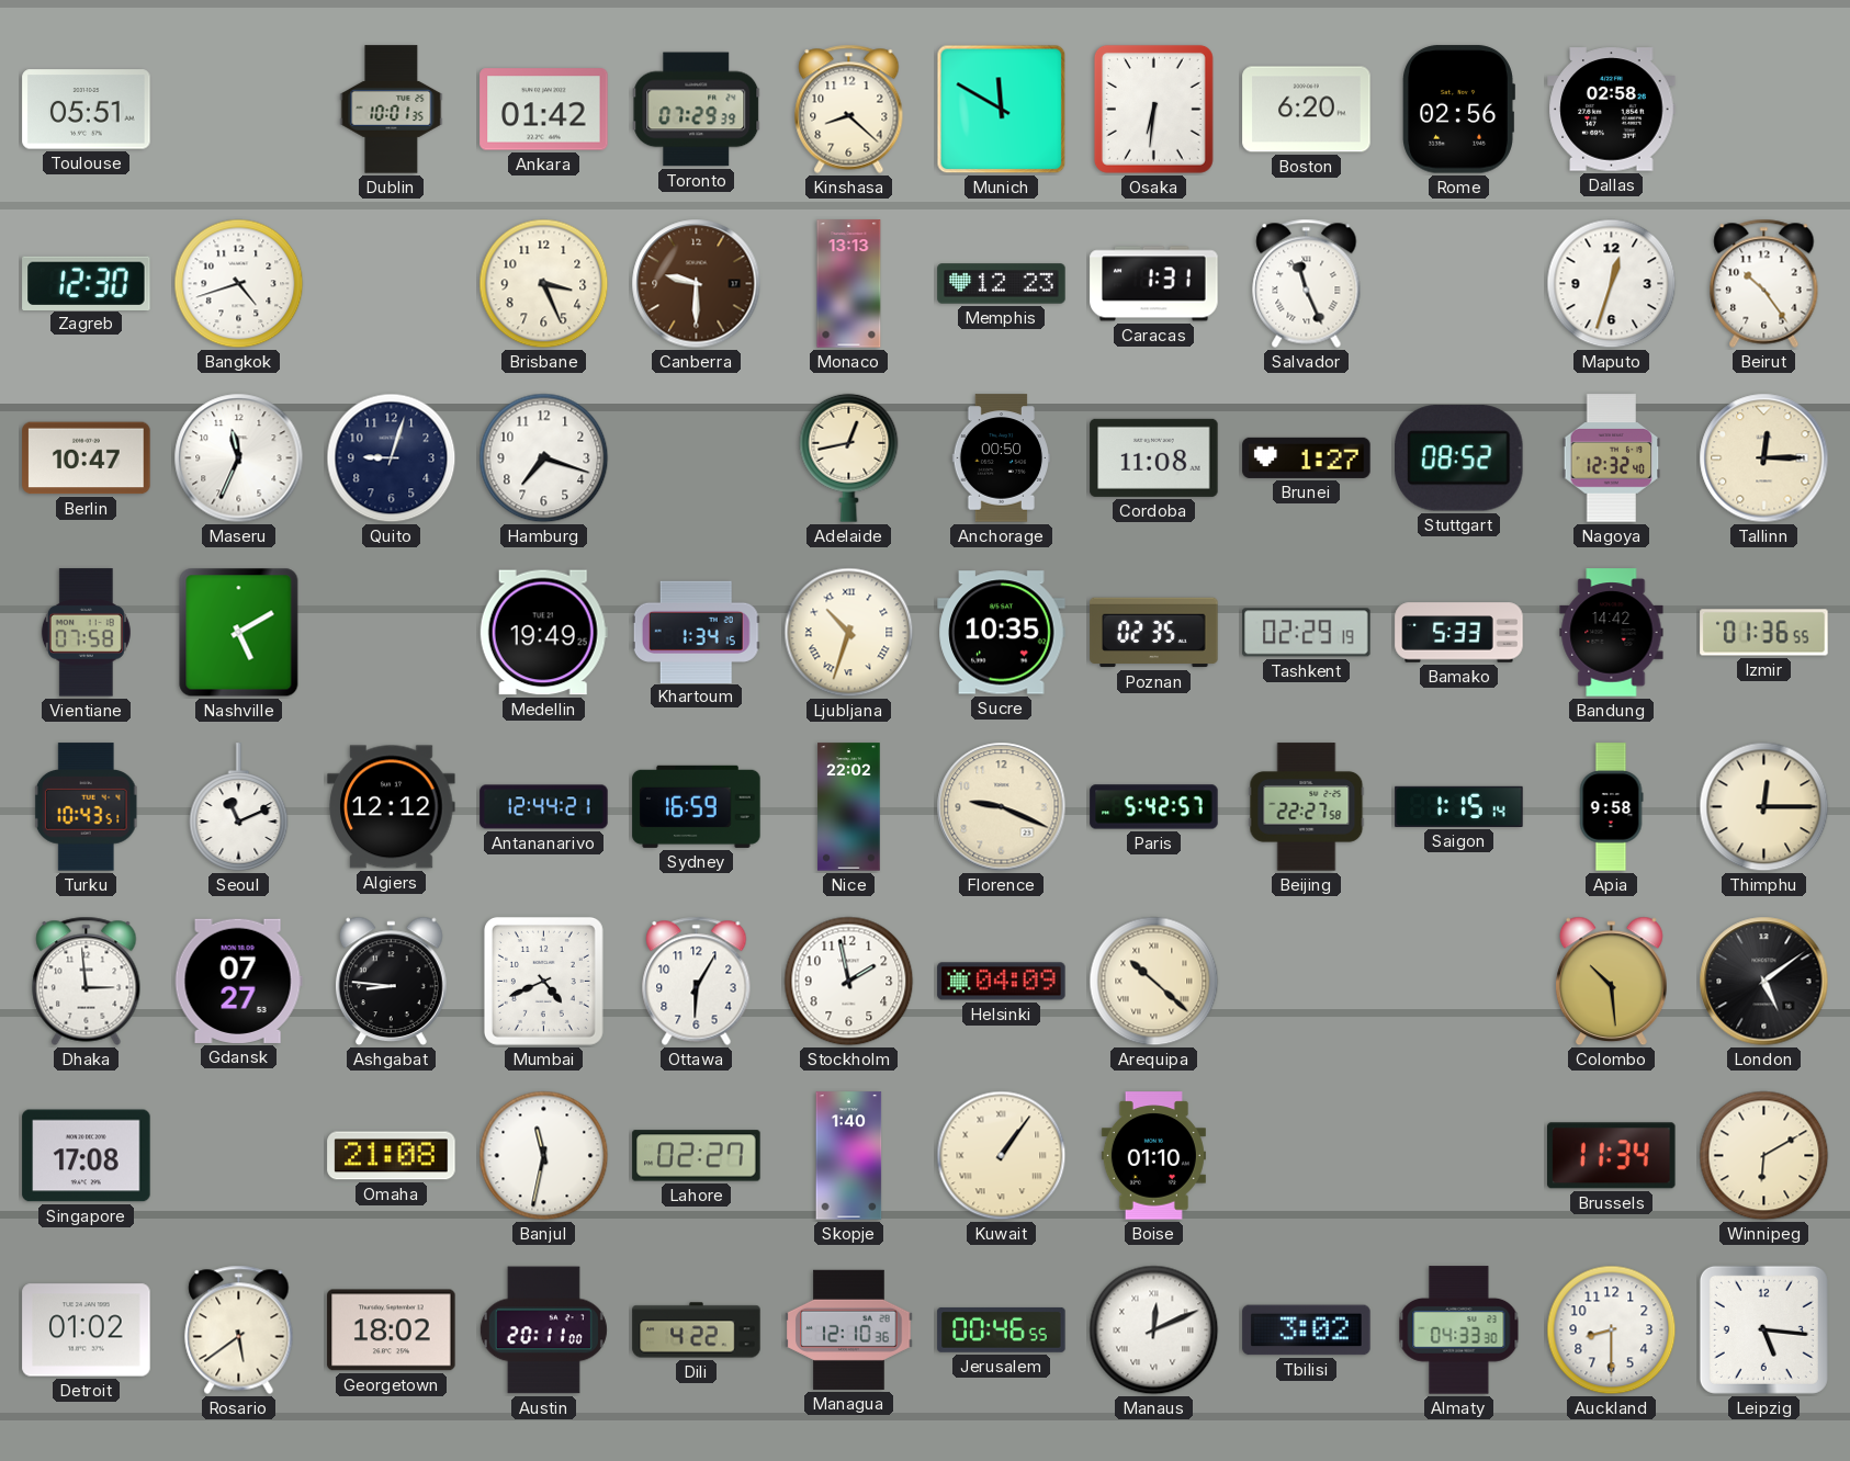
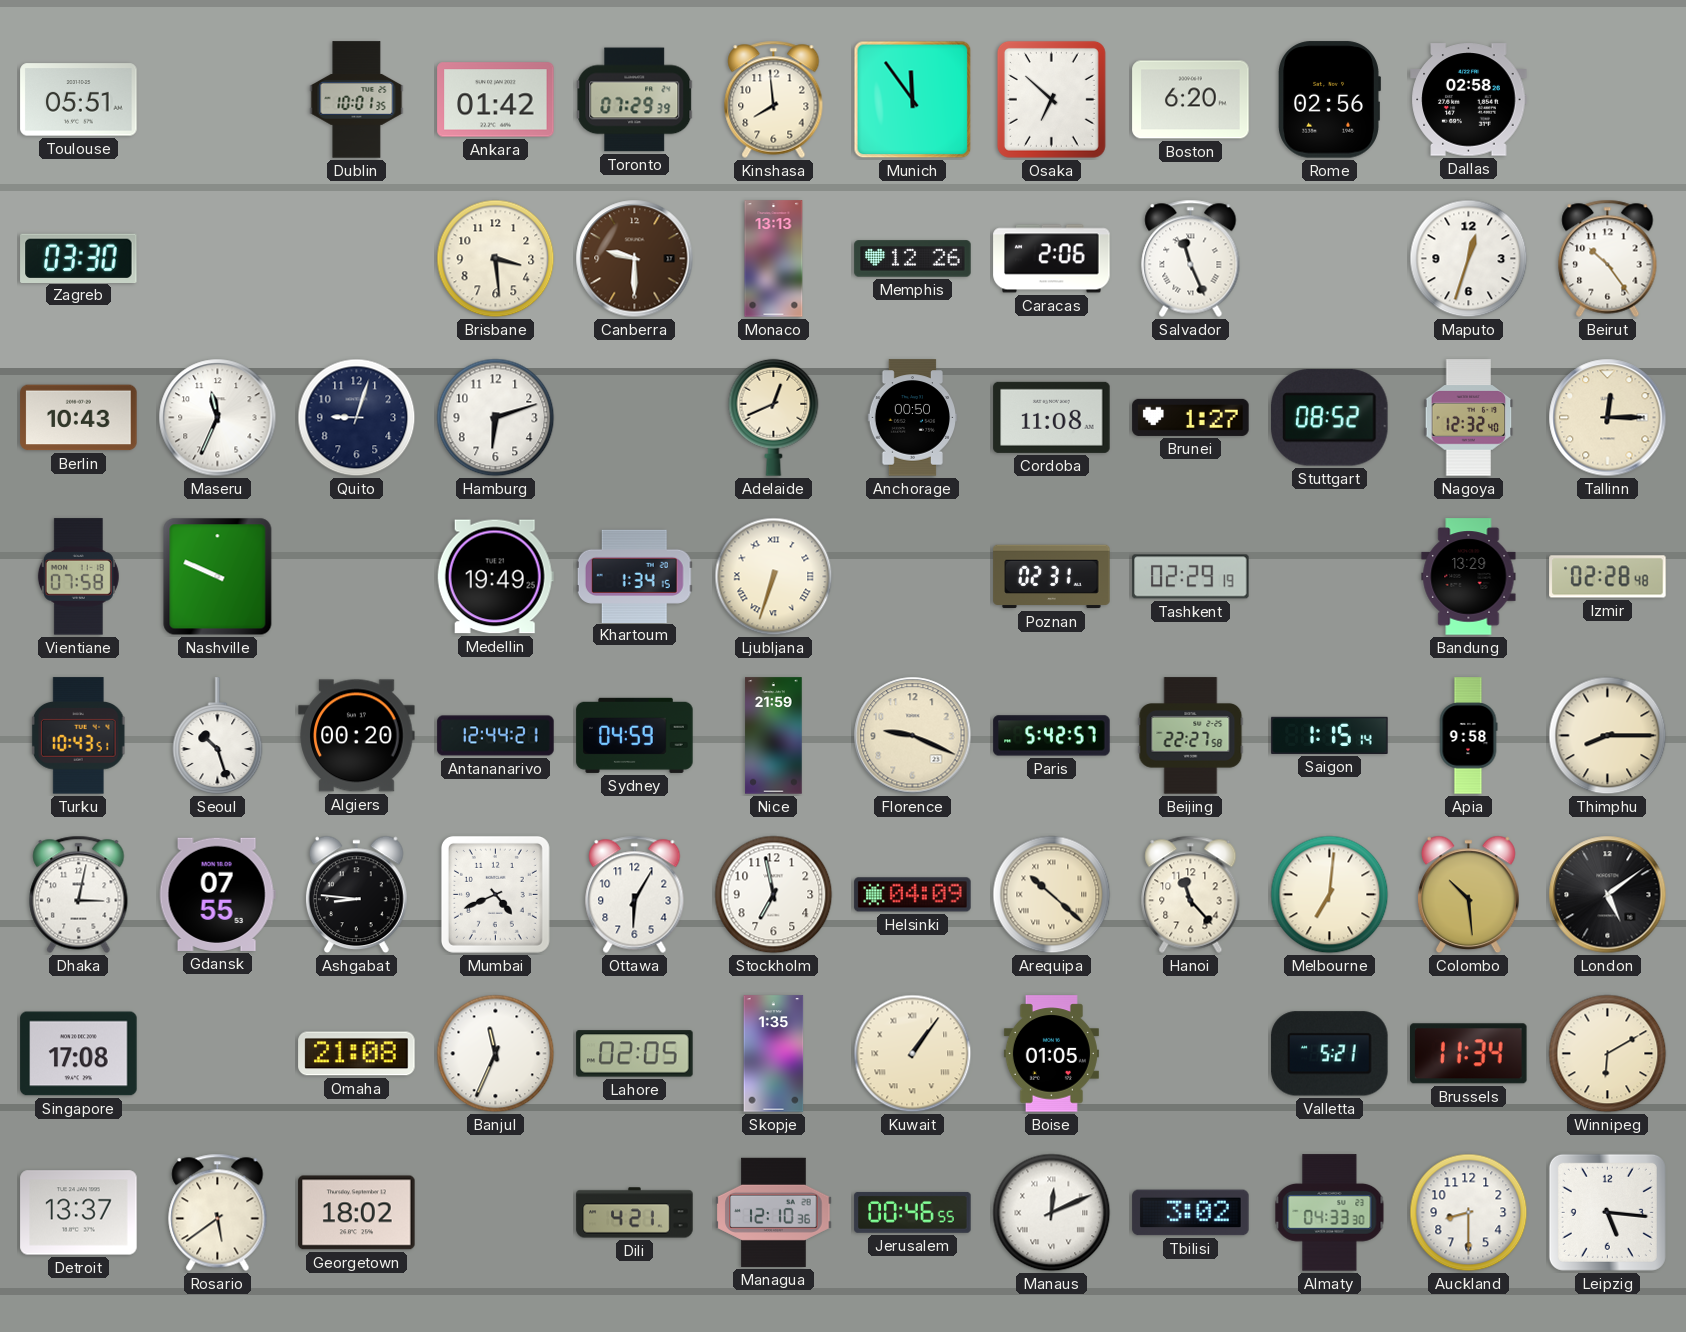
Kinshasa: 8:22 -> 7:59 (774, 99)
Munich: 11:50 -> 11:54 (913, 100)
Osaka: 6:31 -> 6:52 (1051, 99)
Zagreb: 12:30 -> 03:30 (79, 258)
Bangkok: 4:42 -> none (239, 284)
Brisbane: 3:26 -> 3:29 (496, 259)
Memphis: 12:23 -> 12:26 (913, 259)
Caracas: 1:31 -> 2:06 (1052, 259)
Berlin: 10:47 -> 10:43 (79, 418)
Hamburg: 7:18 -> 6:12 (496, 418)
Adelaide: 12:43 -> 12:41 (774, 417)
Nashville: 5:10 -> 9:49 (218, 577)
Ljubljana: 10:33 -> 6:33 (774, 577)
Sucre: 10:35 -> none (1002, 633)
Poznan: 02:35 -> 02:31 (1052, 577)
Bamako: 5:33 -> none (1459, 633)
Bandung: 14:42 -> 13:29 (1469, 577)
Izmir: 01:36 -> 02:28 (1608, 577)
Seoul: 11:11 -> 10:27 (218, 736)
Algiers: 12:12 -> 00:20 (357, 736)
Sydney: 16:59 -> 04:59 (635, 735)
Nice: 22:02 -> 21:59 (774, 736)
Thimphu: 12:15 -> 8:15 (1608, 736)
Dhaka: 2:59 -> 3:02 (79, 894)
Gdansk: 07:27 -> 07:55 (217, 894)
Stockholm: 1:58 -> 6:58 (774, 895)
Hanoi: none -> 11:23 (1191, 894)
Melbourne: none -> 7:01 (1330, 895)
Banjul: 11:32 -> 11:34 (496, 1054)
Lahore: 02:27 -> 02:05 (635, 1054)
Skopje: 1:40 -> 1:35 (774, 1054)
Boise: 01:10 -> 01:05 (1051, 1054)
Valletta: none -> 5:21 (1330, 1054)
Detroit: 01:02 -> 13:37 (79, 1213)
Austin: 20:11 -> none (543, 1330)
Dili: 4:22 -> 4:21 (635, 1213)
